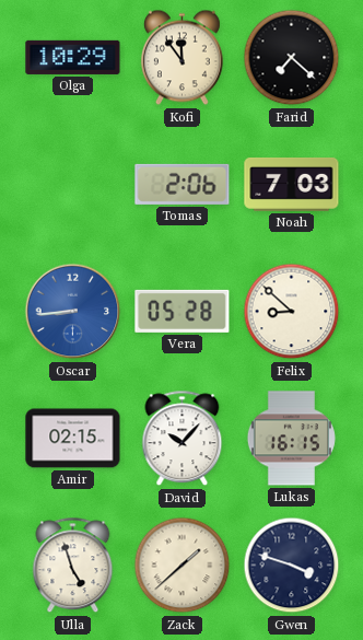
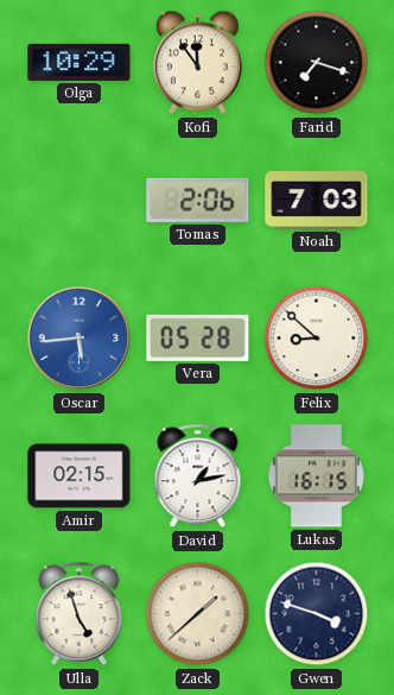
Farid: 7:22 -> 7:18 (317, 63)
Oscar: 8:44 -> 5:44 (80, 339)
David: 10:07 -> 1:13 (198, 476)
